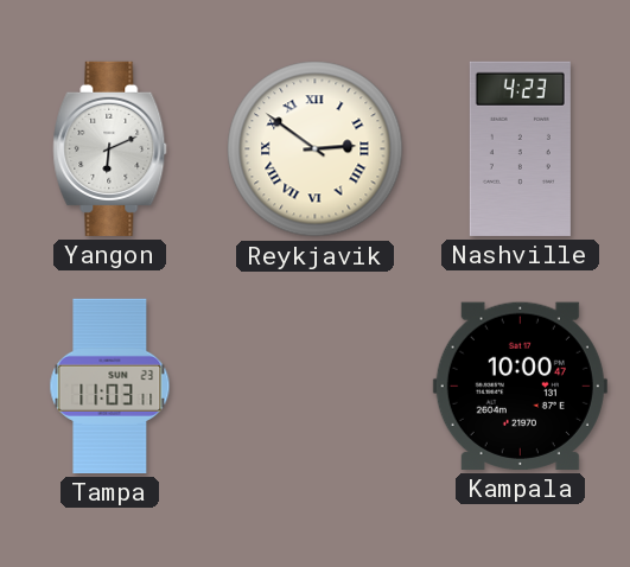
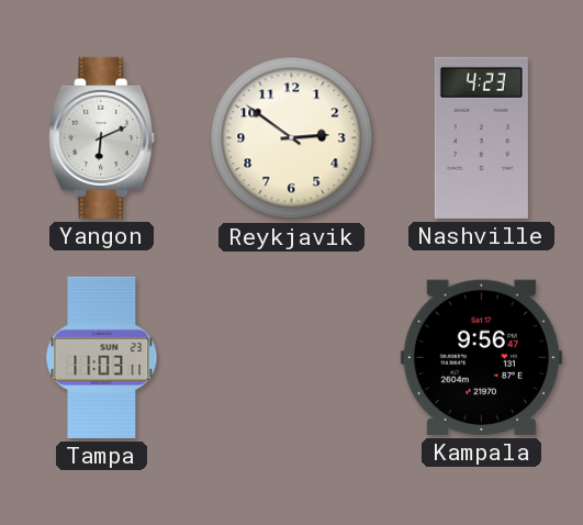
Reykjavik numerals: Roman -> Arabic (292, 138)
Kampala: 10:00 -> 9:56 (481, 357)
